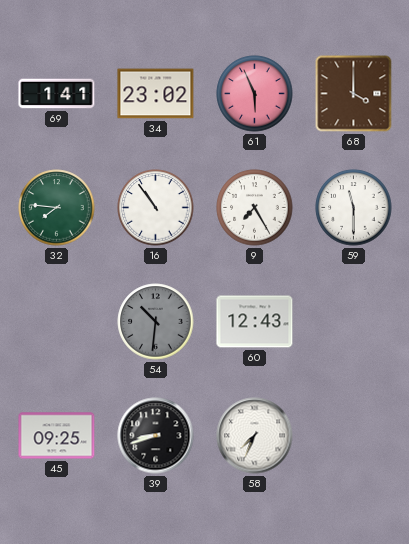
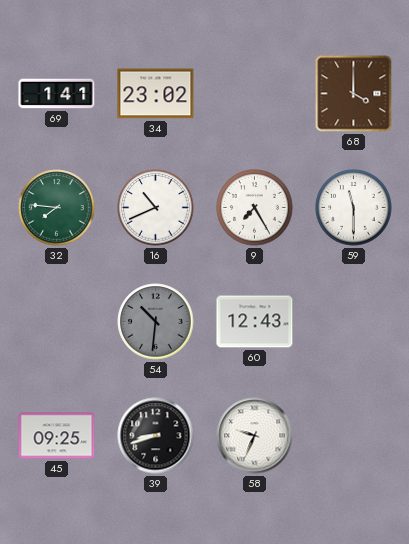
61: 5:56 -> none (255, 94)
16: 10:54 -> 10:41 (156, 208)
58: 7:34 -> 9:34 (255, 436)
